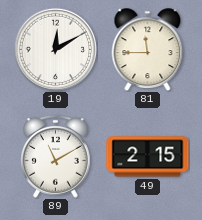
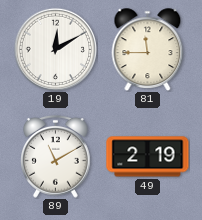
49: 2:15 -> 2:19 (148, 157)
